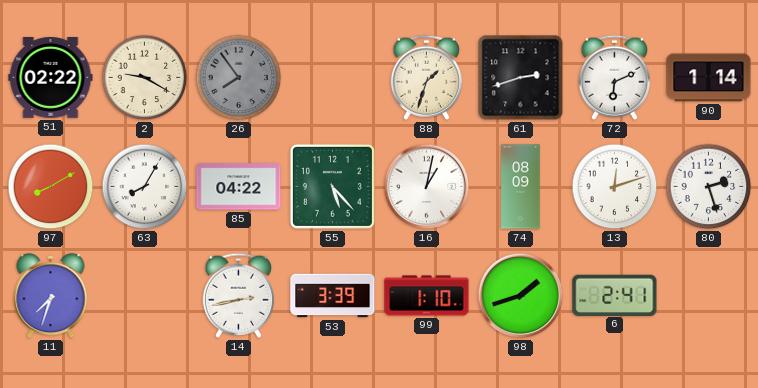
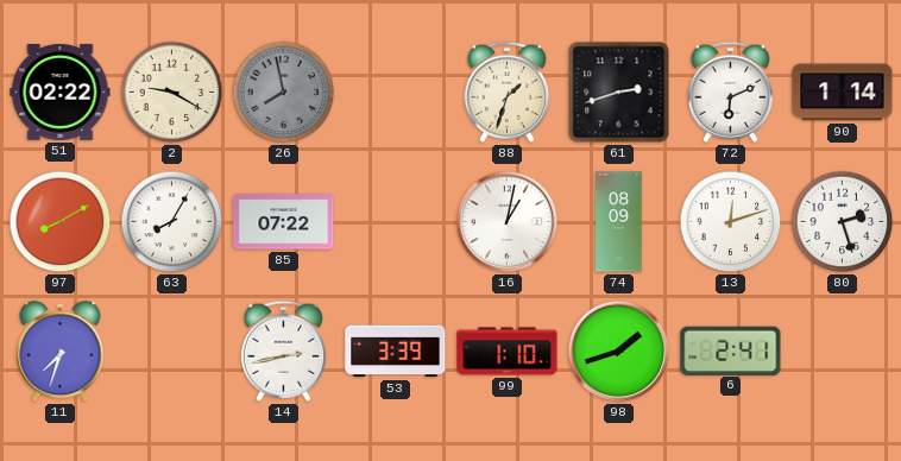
26: 7:54 -> 7:58 (284, 93)
85: 04:22 -> 07:22 (284, 222)
55: 5:23 -> none (332, 186)
